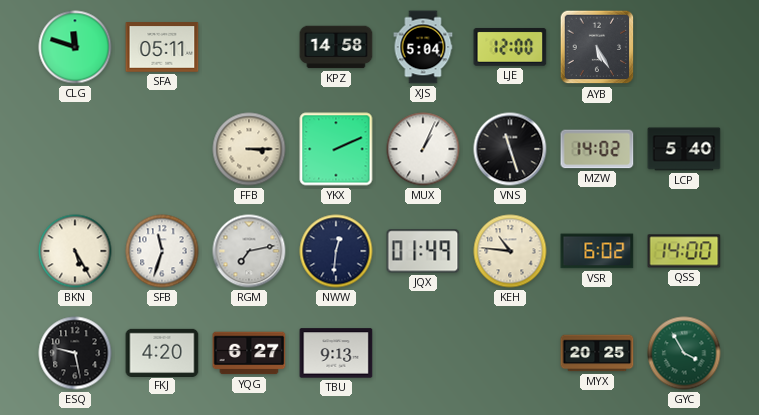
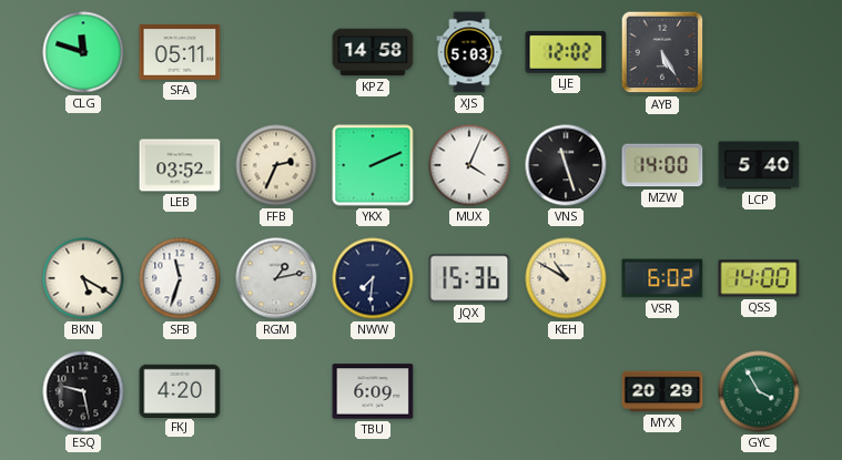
XJS: 5:04 -> 5:03 (469, 52)
LJE: 12:00 -> 12:02 (566, 52)
LEB: none -> 03:52 (180, 165)
FFB: 3:15 -> 2:34 (276, 165)
MUX: 1:04 -> 4:04 (469, 165)
MZW: 14:02 -> 14:00 (662, 165)
BKN: 5:25 -> 5:20 (83, 278)
RGM: 7:13 -> 1:13 (276, 278)
NWW: 12:31 -> 7:31 (373, 278)
JQX: 01:49 -> 15:36 (469, 278)
KEH: 10:46 -> 10:50 (566, 278)
YQG: 6:27 -> none (249, 353)
TBU: 9:13 -> 6:09 (373, 391)
MYX: 20:25 -> 20:29 (662, 391)
